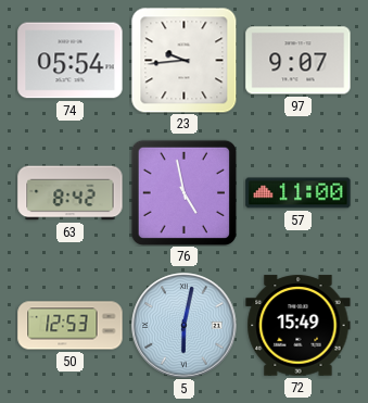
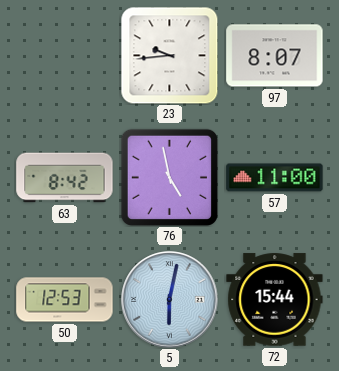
74: 05:54 -> none (71, 61)
97: 9:07 -> 8:07 (275, 56)
72: 15:49 -> 15:44 (275, 300)
